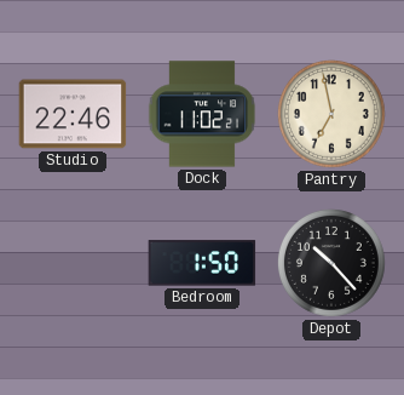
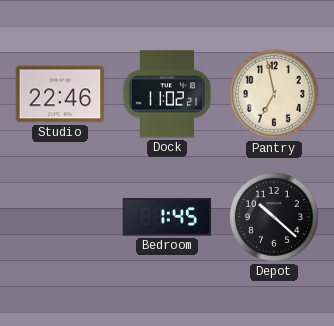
Bedroom: 1:50 -> 1:45 (167, 217)
Depot: 10:23 -> 10:22 (274, 217)
